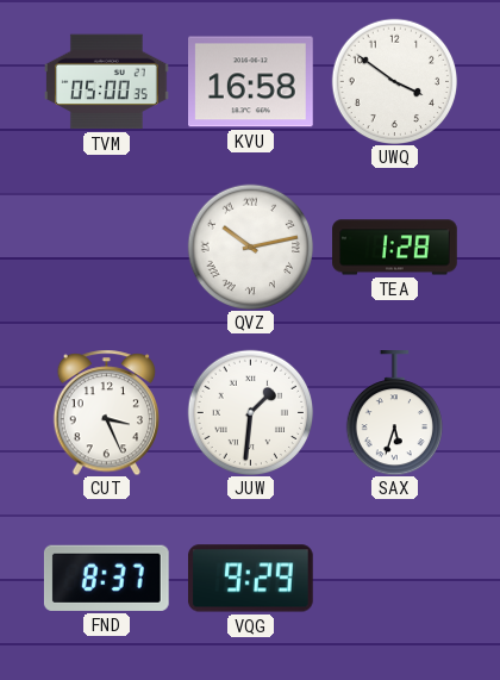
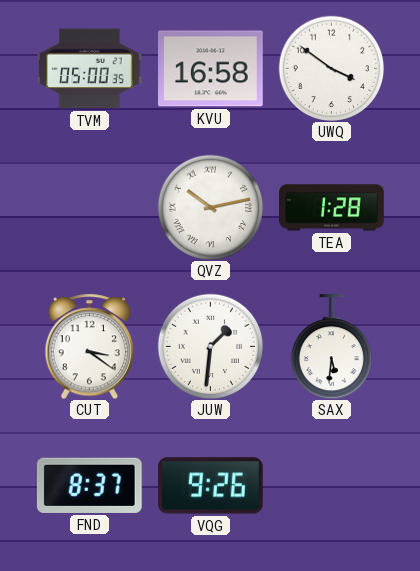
CUT: 3:26 -> 3:21 (89, 346)
SAX: 5:33 -> 5:31 (331, 347)
VQG: 9:29 -> 9:26 (210, 486)
